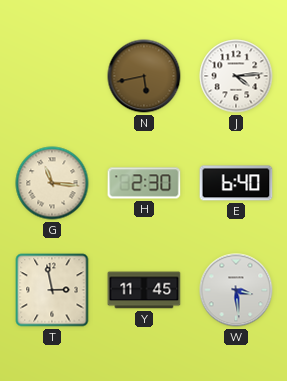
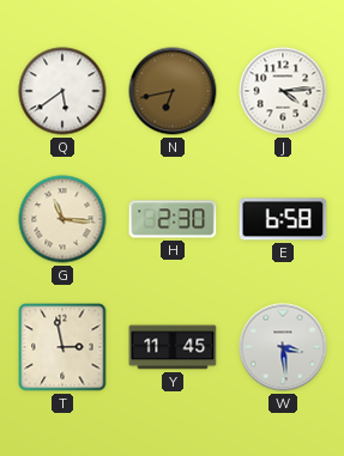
Q: none -> 5:39 (62, 91)
N: 5:43 -> 6:43 (173, 91)
E: 6:40 -> 6:58 (283, 219)
